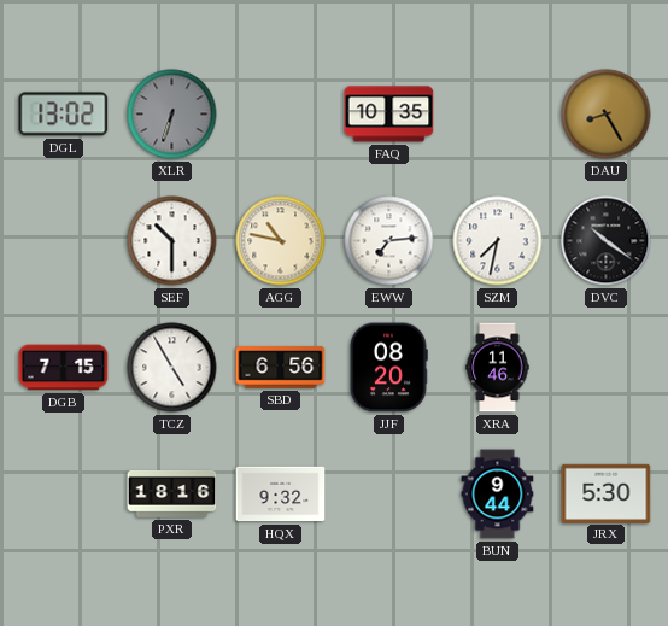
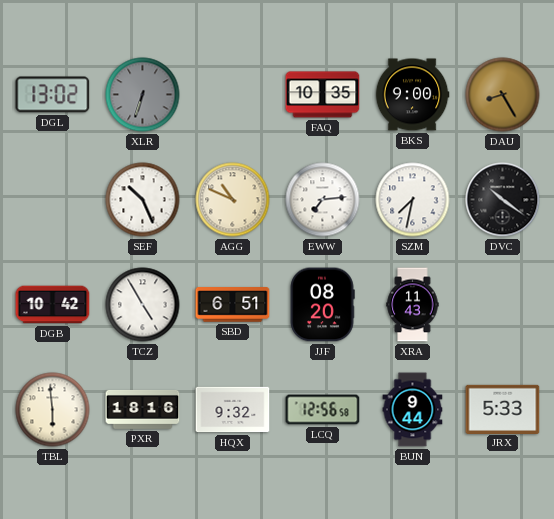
BKS: none -> 9:00 (412, 95)
SEF: 10:30 -> 10:26 (143, 200)
AGG: 10:47 -> 10:49 (233, 200)
DGB: 7:15 -> 10:42 (53, 305)
SBD: 6:56 -> 6:51 (233, 305)
XRA: 11:46 -> 11:43 (413, 305)
TBL: none -> 5:59 (53, 410)
LCQ: none -> 12:56 (323, 410)
JRX: 5:30 -> 5:33 (503, 409)
